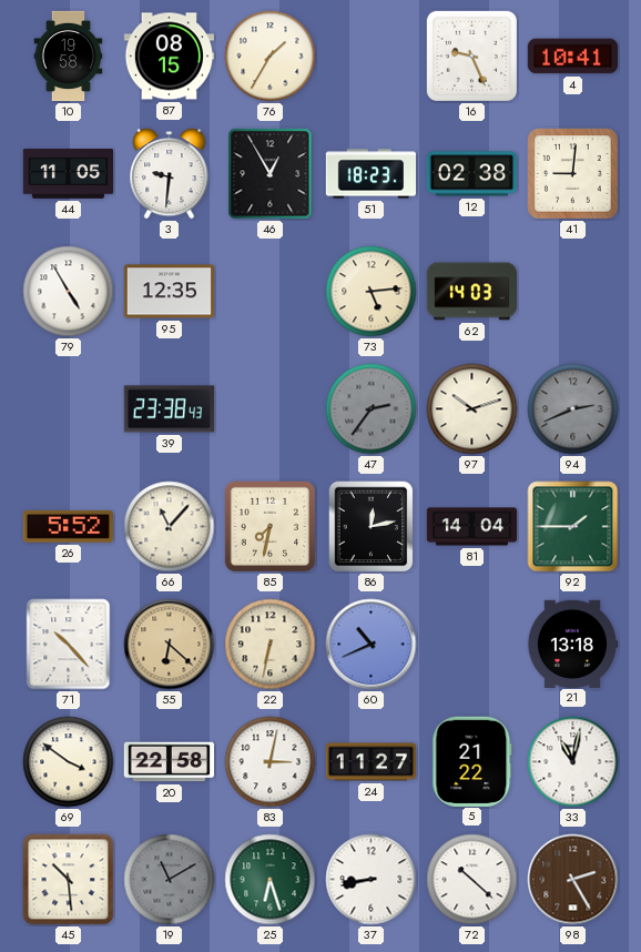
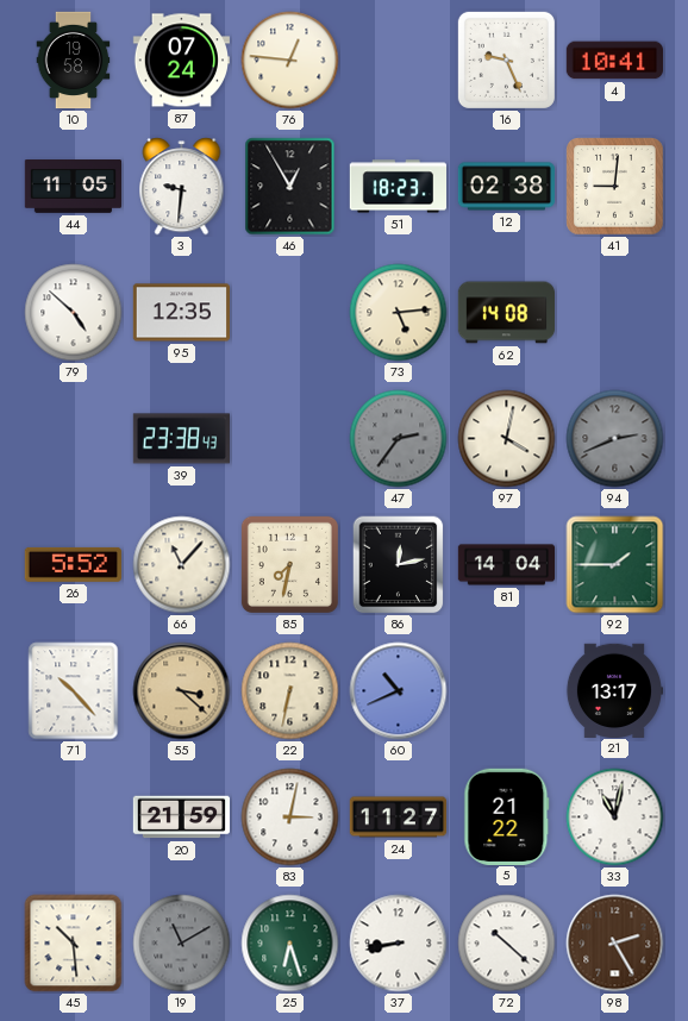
87: 08:15 -> 07:24 (181, 61)
76: 1:35 -> 12:46 (290, 61)
79: 4:55 -> 4:52 (74, 313)
62: 14:03 -> 14:08 (506, 313)
97: 10:12 -> 4:02 (507, 439)
55: 6:22 -> 3:22 (182, 691)
21: 13:18 -> 13:17 (613, 690)
69: 3:51 -> none (69, 762)
20: 22:58 -> 21:59 (181, 818)
